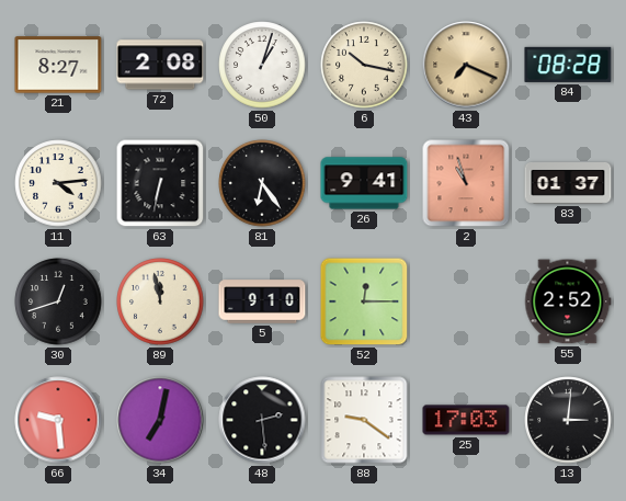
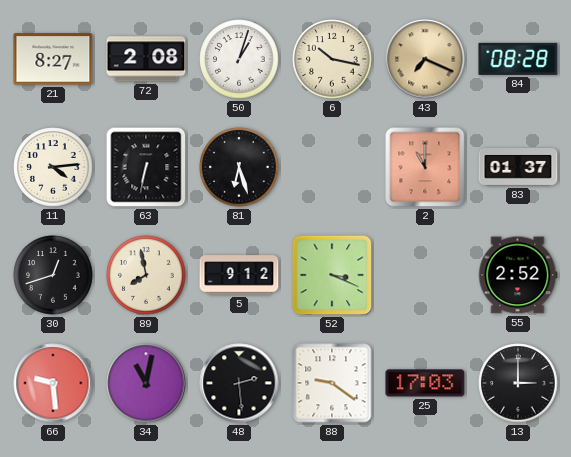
81: 6:24 -> 6:27 (239, 167)
26: 9:41 -> none (364, 183)
2: 10:57 -> 11:00 (425, 167)
89: 11:58 -> 7:58 (146, 275)
5: 9:10 -> 9:12 (239, 275)
52: 12:15 -> 3:19 (332, 275)
34: 7:02 -> 11:02 (146, 383)
13: 3:01 -> 3:00 (518, 383)
